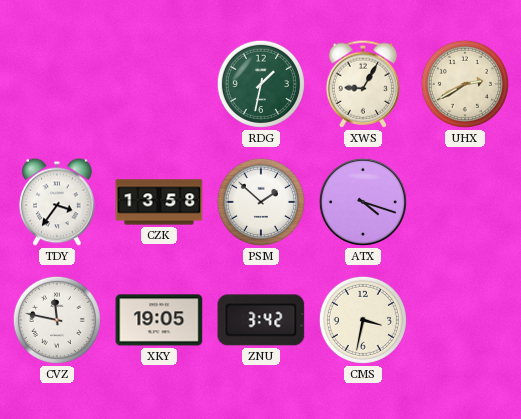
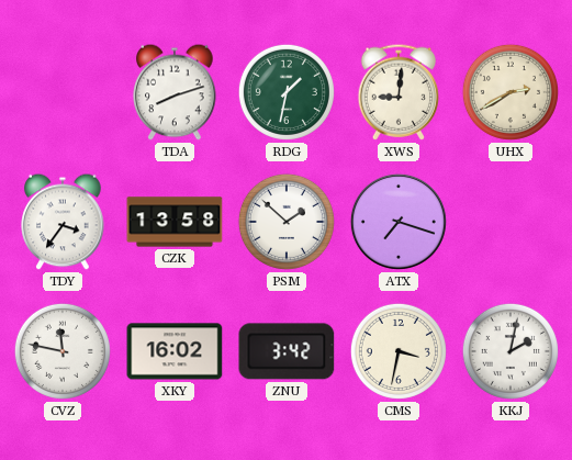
TDA: none -> 8:12 (175, 92)
XWS: 9:05 -> 9:01 (399, 92)
ATX: 4:18 -> 7:18 (399, 222)
XKY: 19:05 -> 16:02 (175, 351)
KKJ: none -> 2:02 (511, 351)
